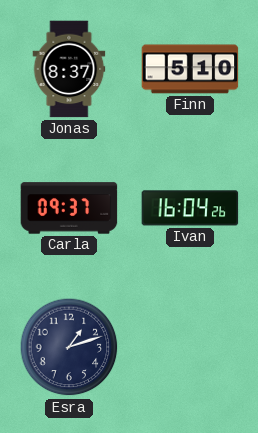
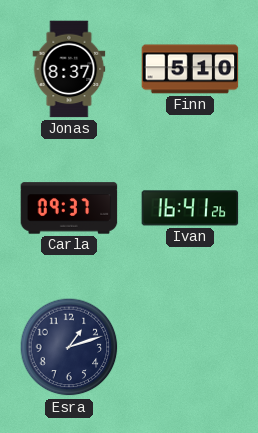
Ivan: 16:04 -> 16:41 (190, 208)
